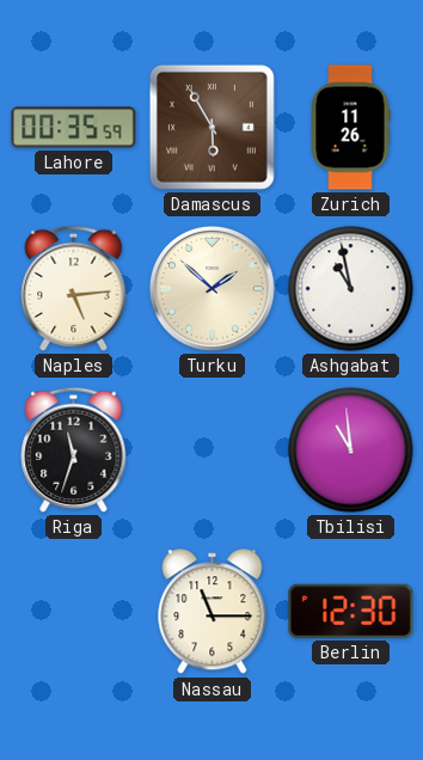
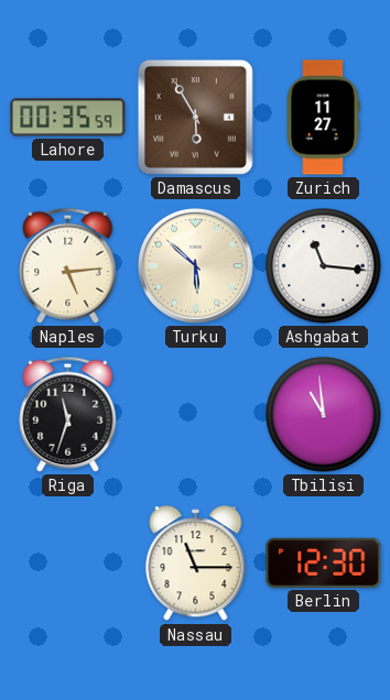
Zurich: 11:26 -> 11:27 (323, 118)
Turku: 1:52 -> 5:52 (195, 265)
Ashgabat: 10:58 -> 11:16 (324, 266)
